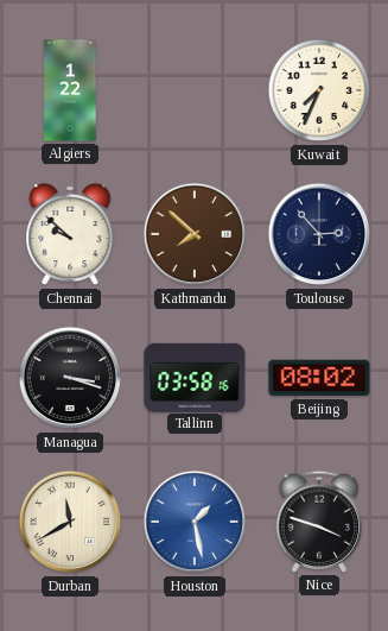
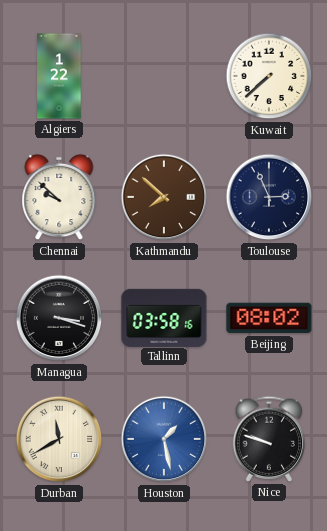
Kuwait: 7:34 -> 7:38 (269, 76)
Toulouse: 2:53 -> 2:56 (269, 197)
Nice: 3:48 -> 9:48 (269, 439)
